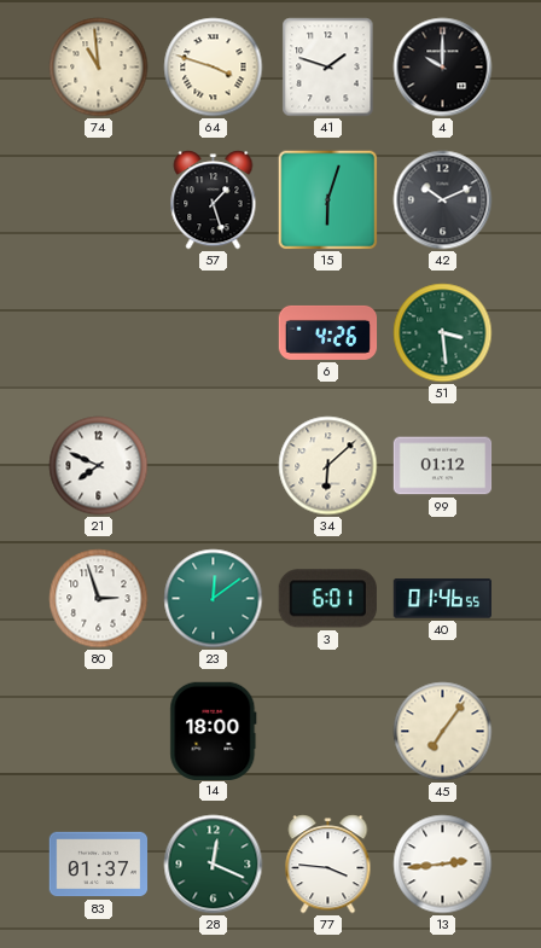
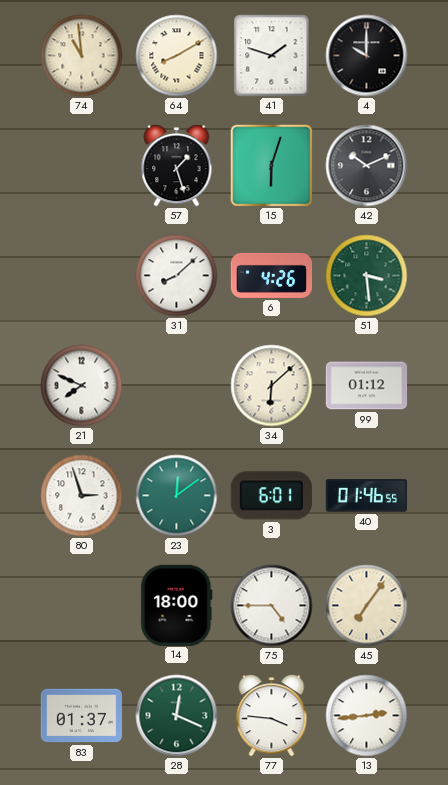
64: 3:48 -> 8:10 (177, 56)
31: none -> 8:08 (177, 276)
75: none -> 4:45 (272, 606)
